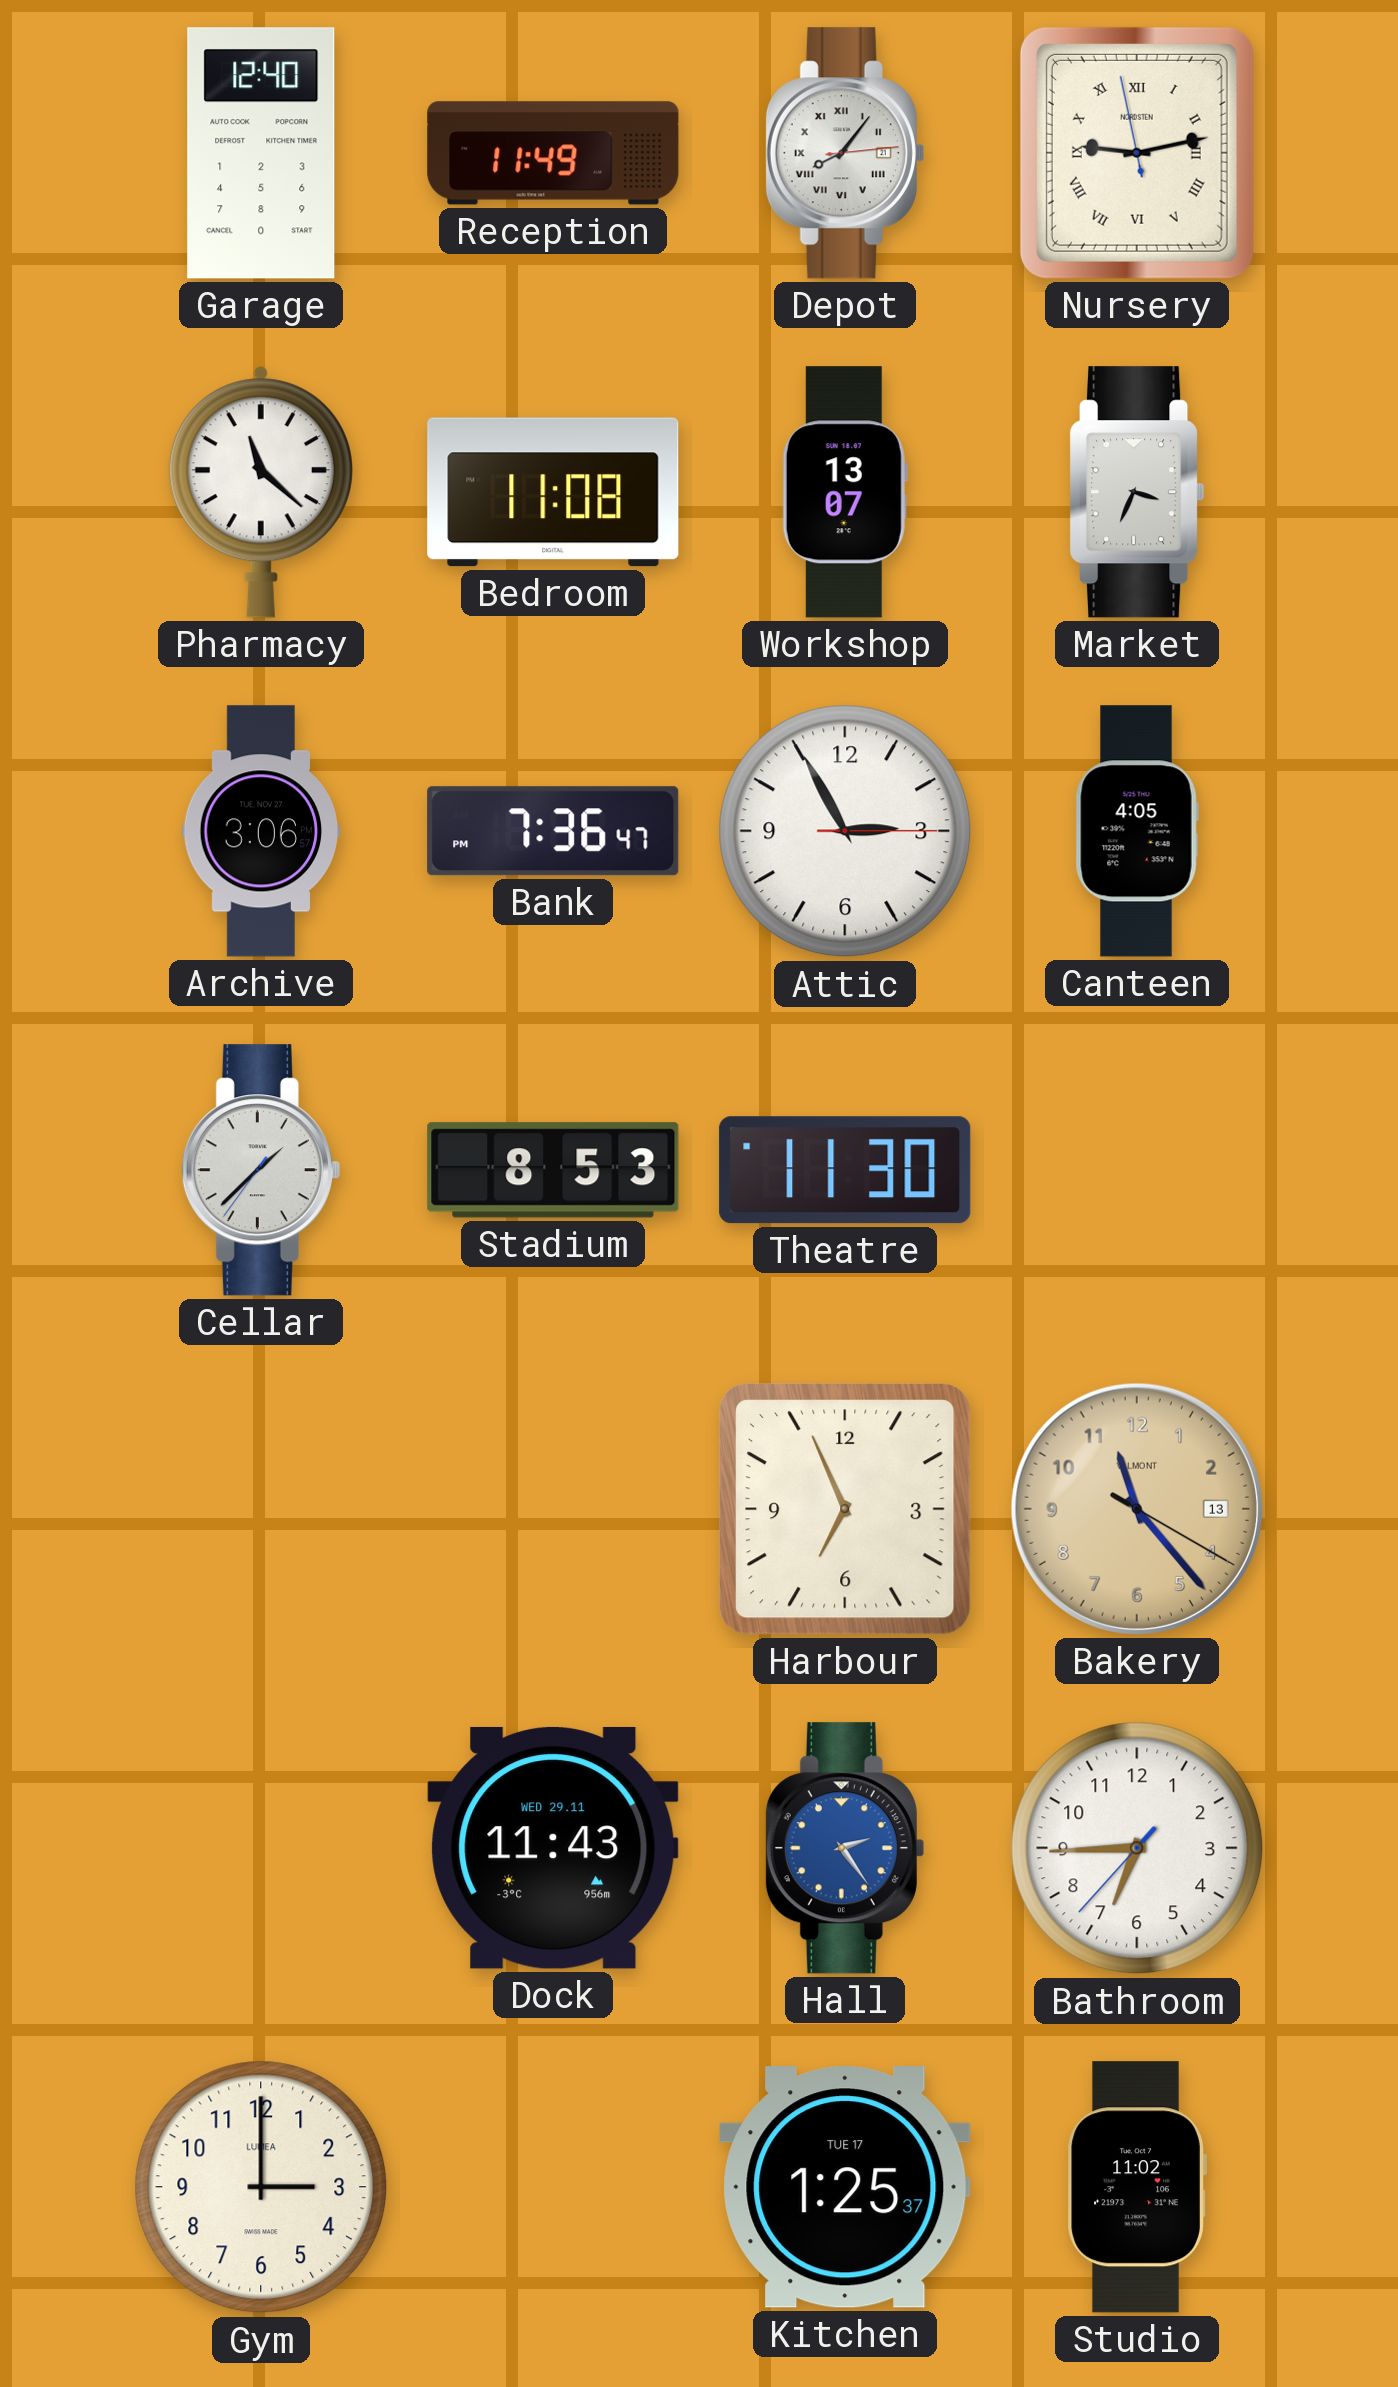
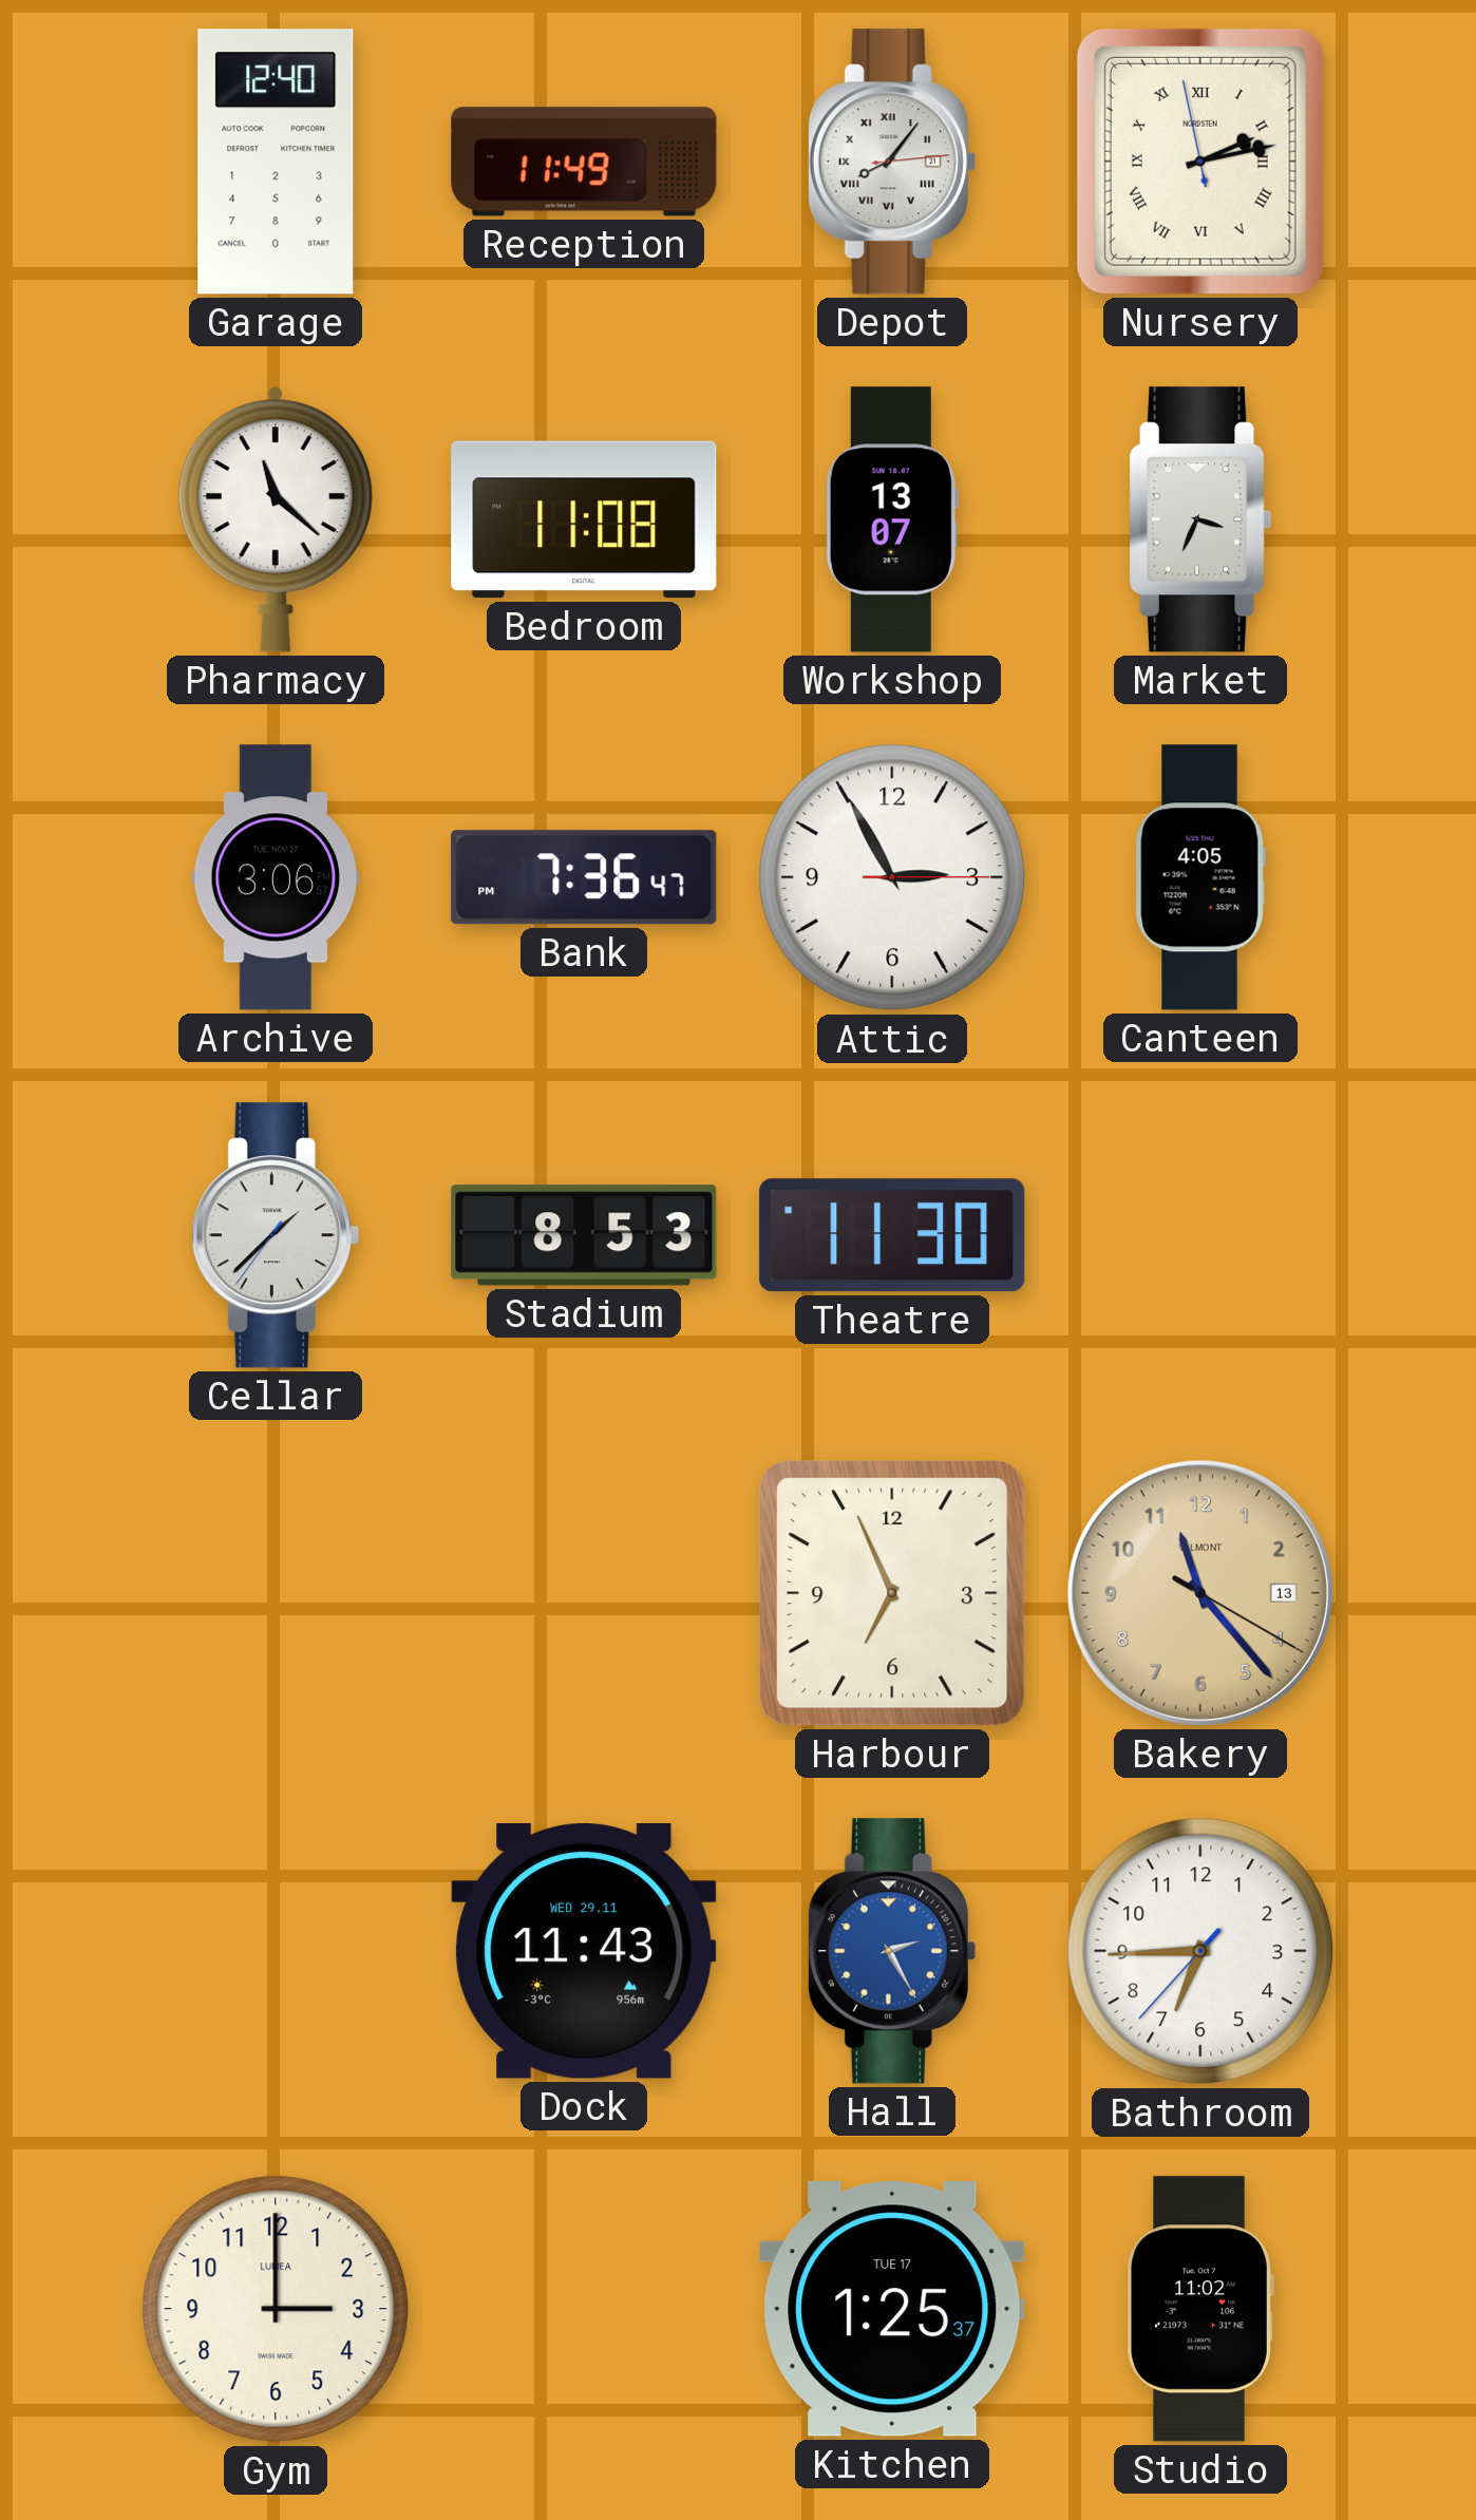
Nursery: 9:12 -> 2:12 (1200, 162)
Hall: 2:24 -> 2:25 (892, 1951)
